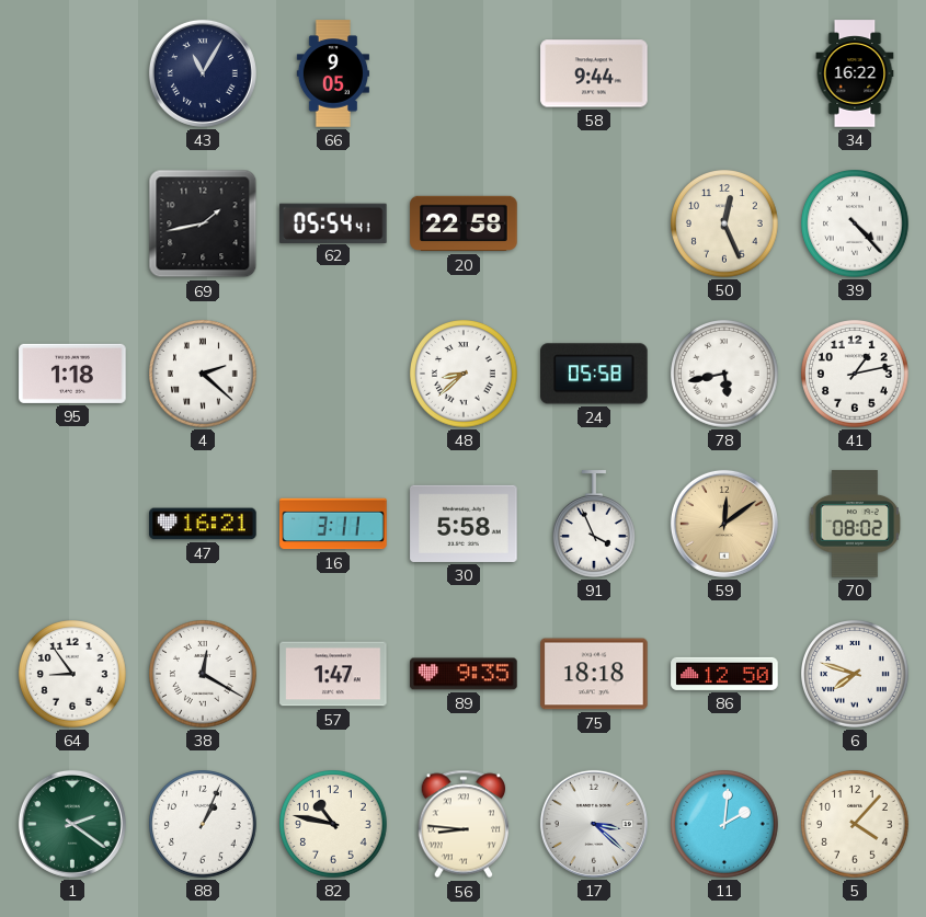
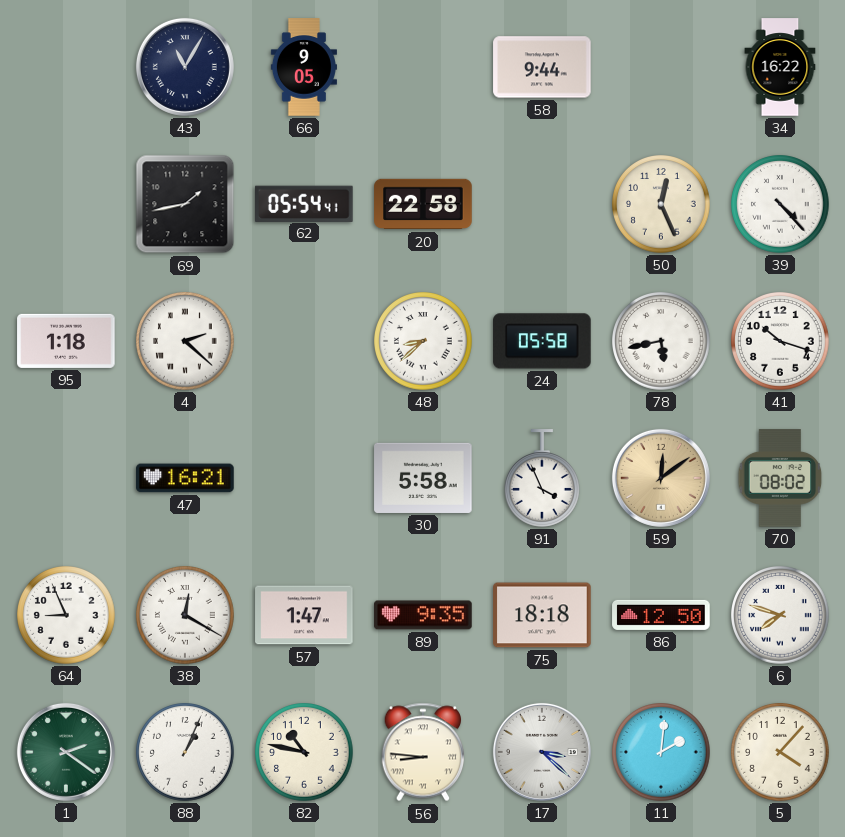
41: 1:13 -> 10:18 (780, 341)
16: 3:11 -> none (333, 524)
64: 8:54 -> 8:56 (66, 615)
